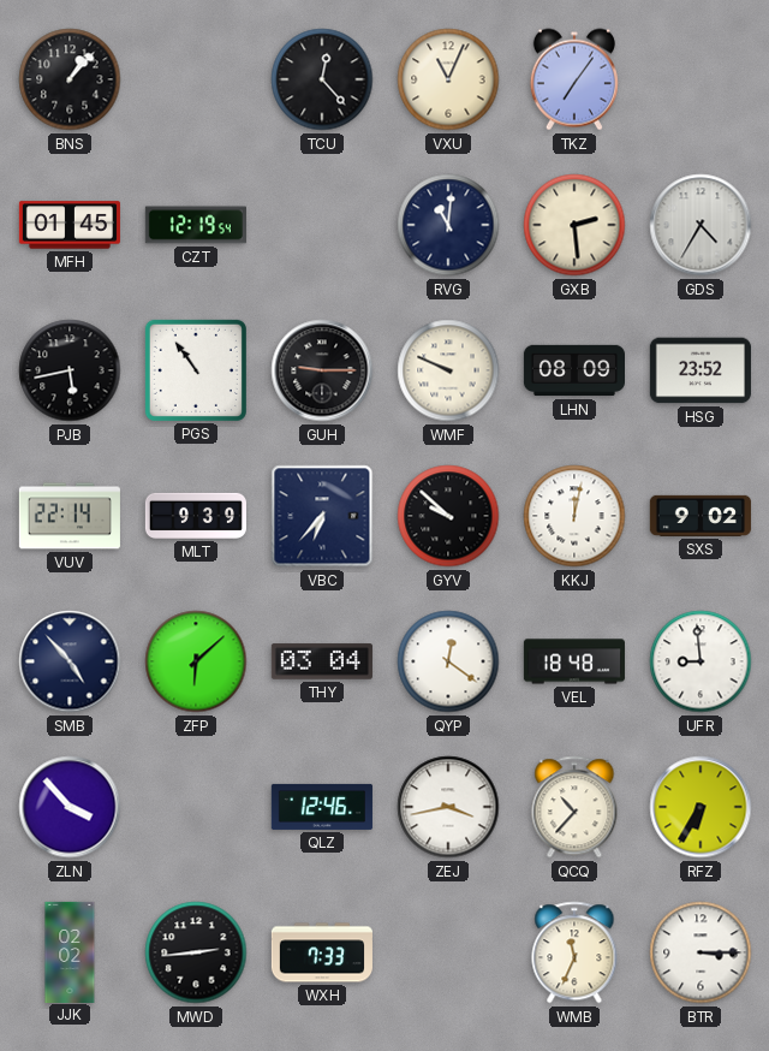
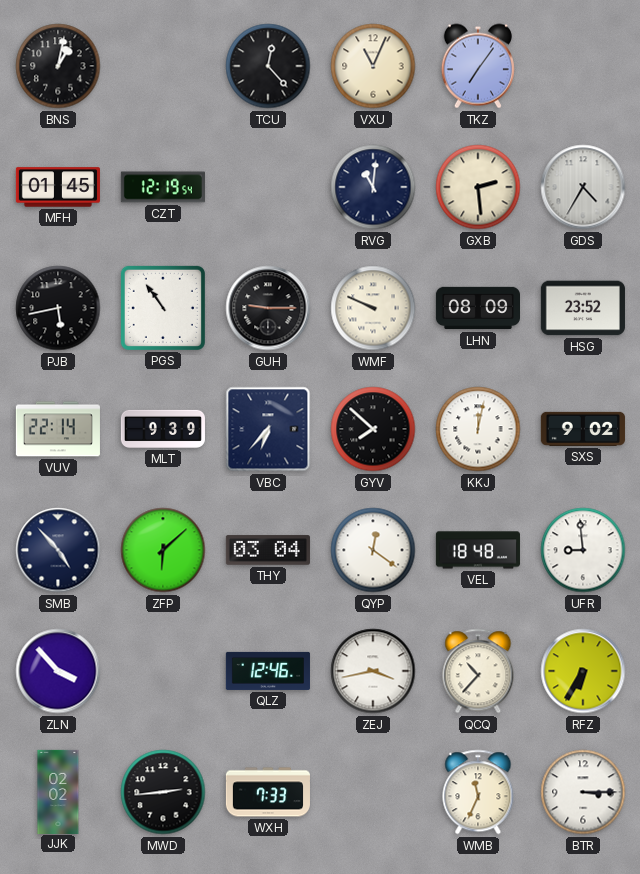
BNS: 1:07 -> 1:02 (58, 66)
GYV: 9:52 -> 7:52 (373, 429)
